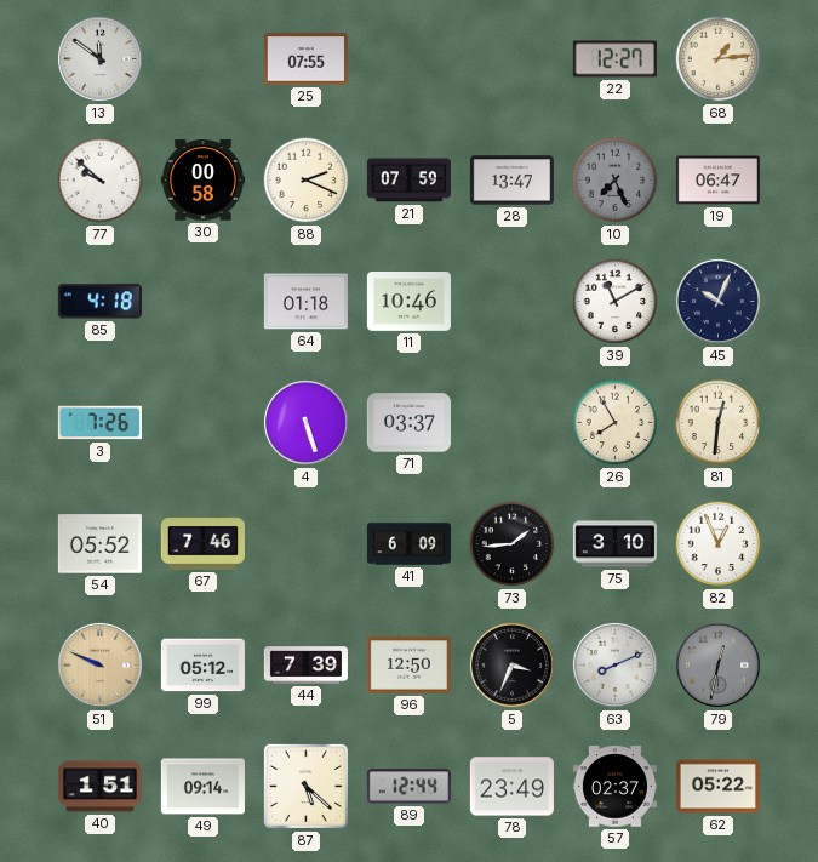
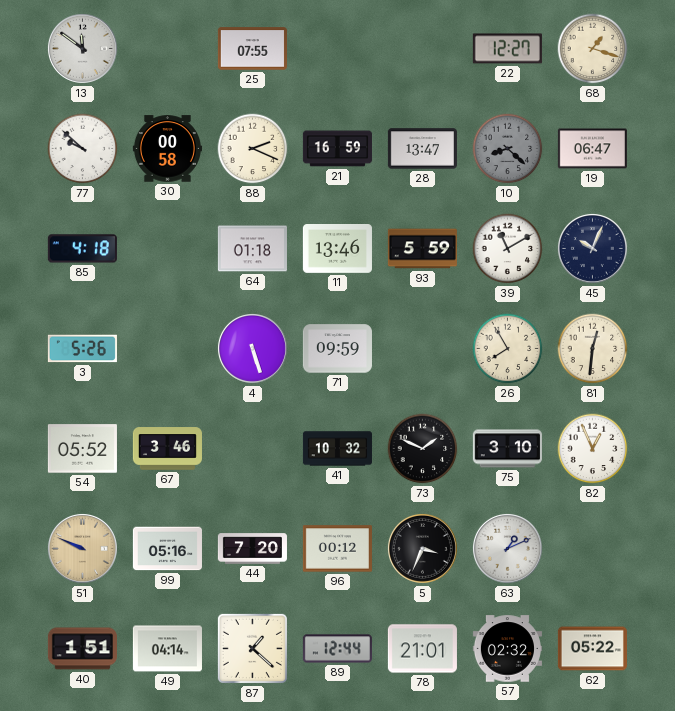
68: 1:14 -> 1:18 (593, 49)
21: 07:59 -> 16:59 (337, 149)
10: 7:26 -> 8:22 (508, 149)
11: 10:46 -> 13:46 (337, 249)
93: none -> 5:59 (422, 249)
3: 7:26 -> 5:26 (82, 349)
71: 03:37 -> 09:59 (337, 349)
67: 7:46 -> 3:46 (167, 449)
41: 6:09 -> 10:32 (337, 449)
73: 1:44 -> 1:49 (423, 449)
99: 05:12 -> 05:16 (167, 549)
44: 7:39 -> 7:20 (252, 549)
96: 12:50 -> 00:12 (337, 549)
63: 8:11 -> 1:11 (507, 548)
79: 12:32 -> none (717, 664)
49: 09:14 -> 04:14 (167, 649)
87: 5:22 -> 1:22 (252, 648)
78: 23:49 -> 21:01 (422, 649)
57: 02:37 -> 02:32 (507, 649)
